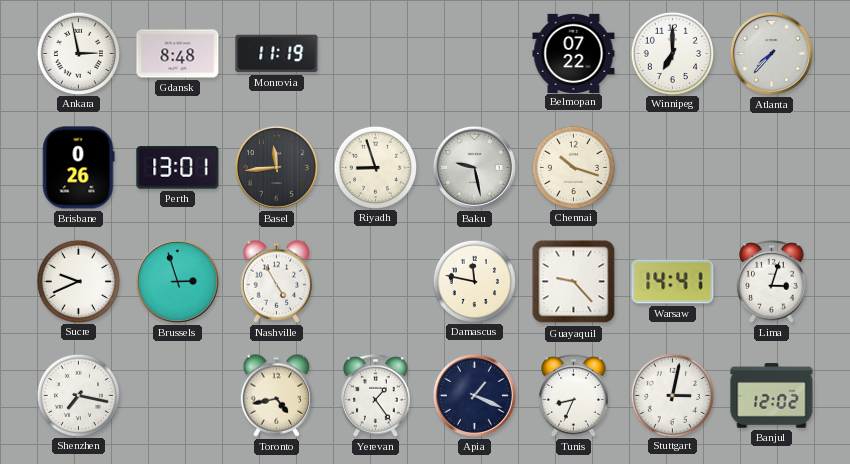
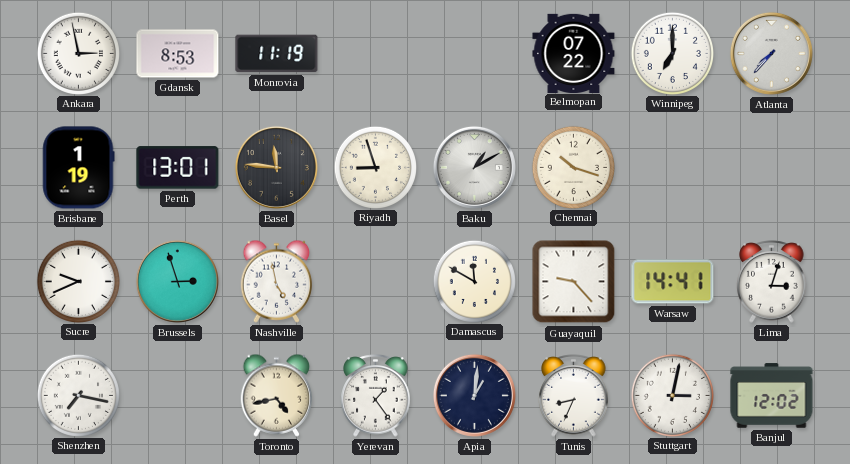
Gdansk: 8:48 -> 8:53 (178, 54)
Brisbane: 0:26 -> 1:19 (78, 168)
Basel: 11:44 -> 11:46 (276, 167)
Baku: 9:28 -> 1:10 (474, 167)
Nashville: 4:55 -> 4:58 (277, 281)
Damascus: 11:47 -> 11:50 (474, 281)
Apia: 1:19 -> 1:01 (474, 395)
